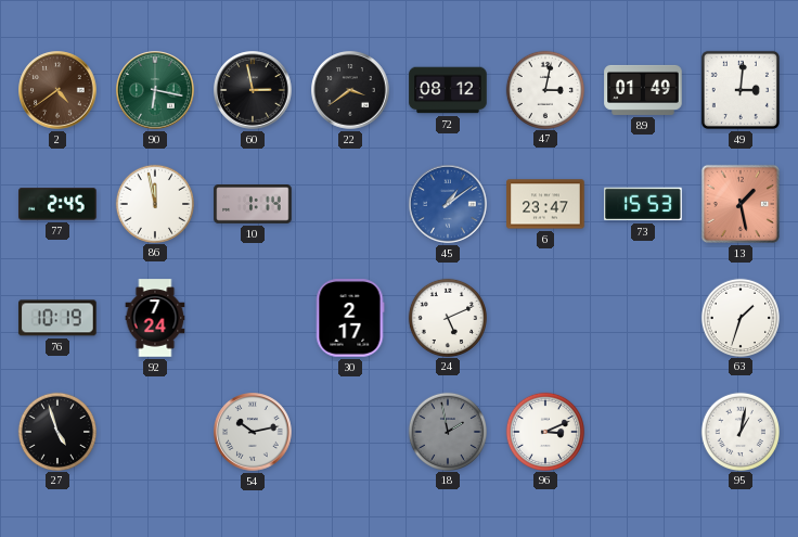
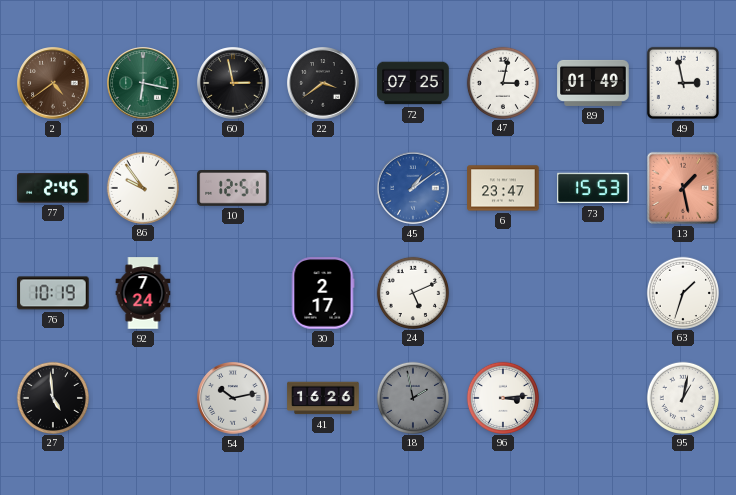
72: 08:12 -> 07:25 (413, 83)
49: 3:01 -> 2:58 (683, 83)
86: 11:58 -> 9:54 (142, 187)
10: 1:14 -> 12:51 (233, 189)
27: 4:57 -> 4:59 (52, 397)
41: none -> 16:26 (323, 398)
96: 3:11 -> 3:14 (502, 397)
